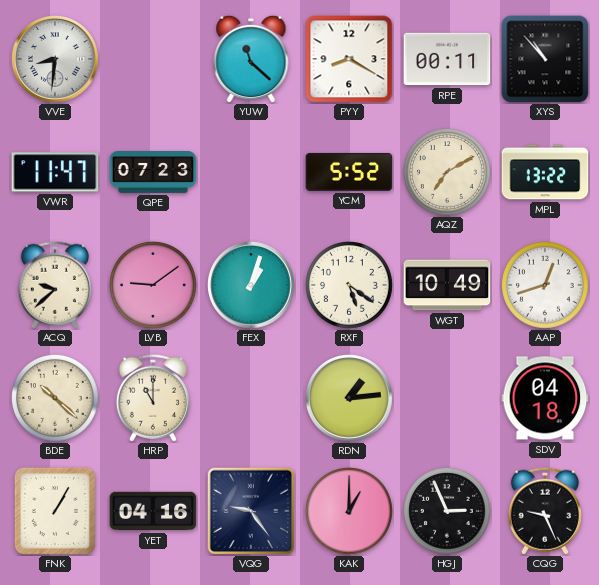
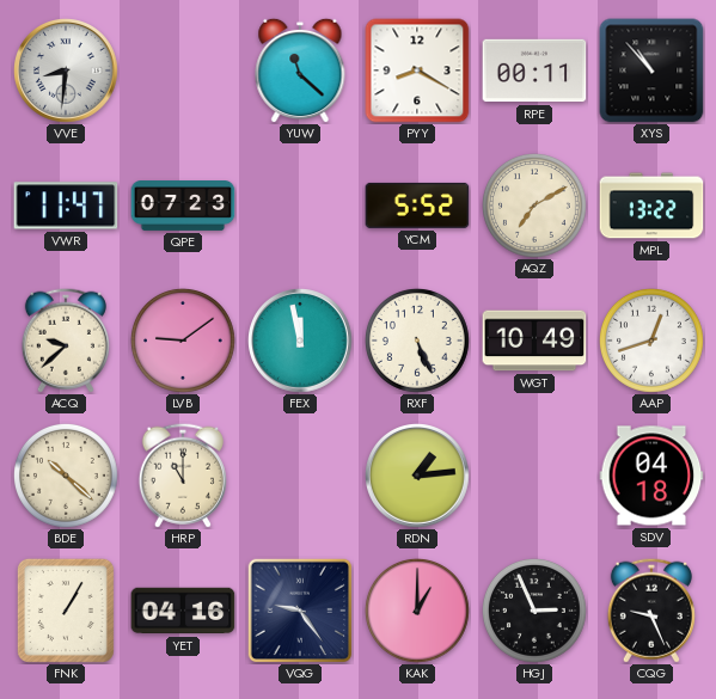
FEX: 1:03 -> 11:58 (301, 342)
RXF: 5:21 -> 5:26 (417, 341)
